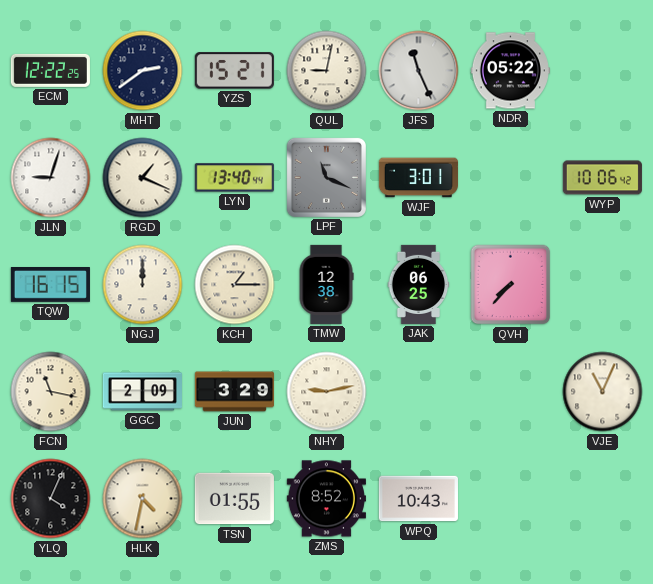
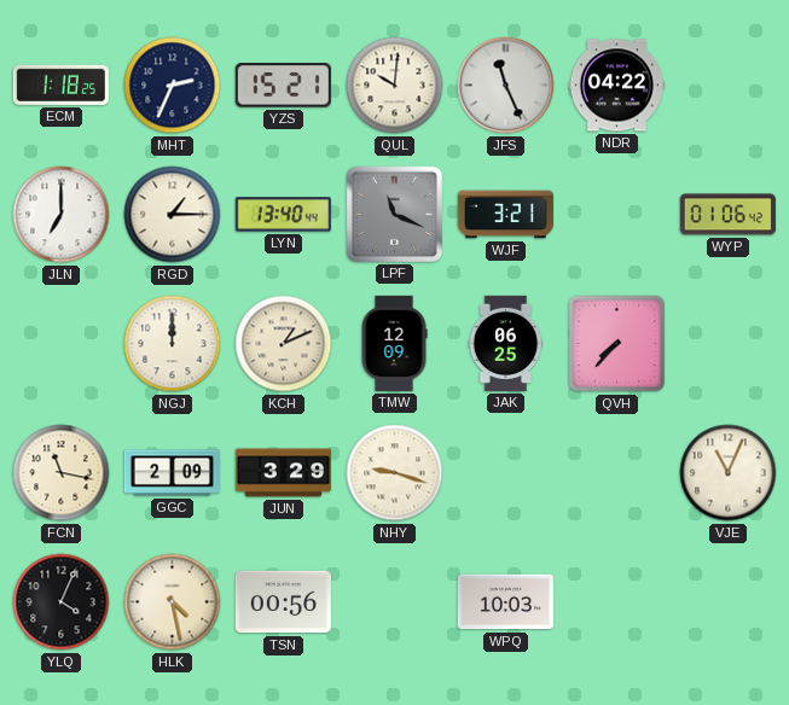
ECM: 12:22 -> 1:18 (60, 85)
MHT: 2:39 -> 2:34 (173, 86)
QUL: 9:02 -> 10:01 (395, 86)
NDR: 05:22 -> 04:22 (616, 86)
JLN: 9:03 -> 7:00 (62, 215)
RGD: 1:19 -> 1:15 (173, 215)
WJF: 3:01 -> 3:21 (505, 215)
WYP: 10:06 -> 01:06 (727, 215)
TQW: 16:15 -> none (50, 285)
KCH: 1:15 -> 1:11 (284, 344)
TMW: 12:38 -> 12:09 (394, 343)
NHY: 9:13 -> 9:18 (395, 473)
HLK: 4:32 -> 4:28 (173, 602)
TSN: 01:55 -> 00:56 (283, 602)
ZMS: 8:52 -> none (326, 499)
WPQ: 10:43 -> 10:03 (505, 602)
